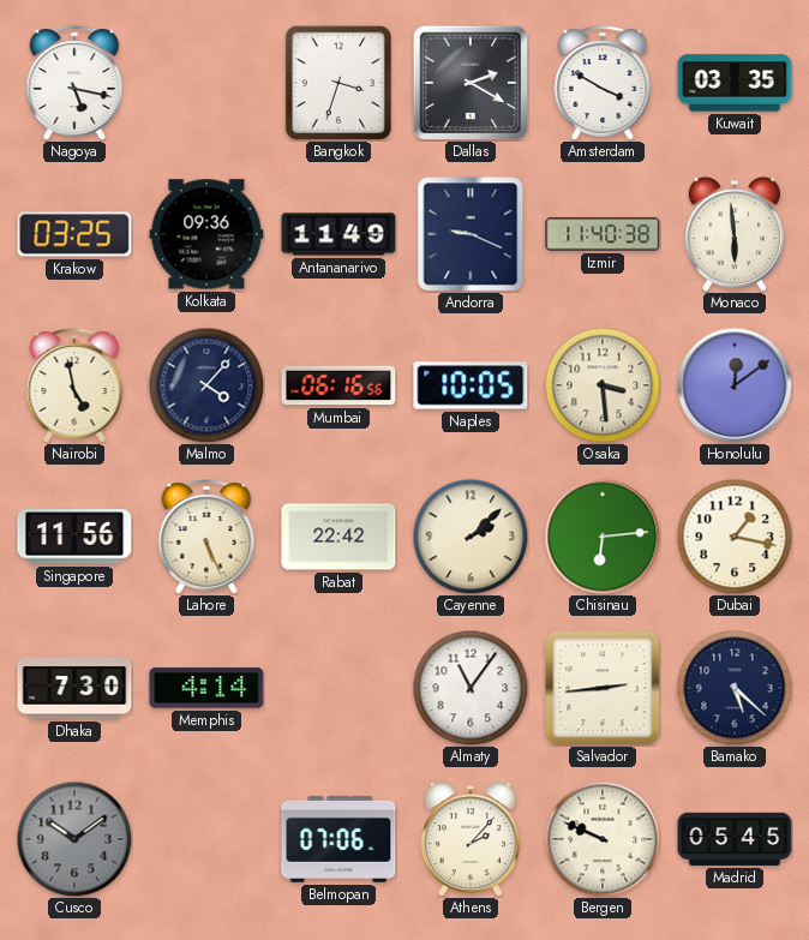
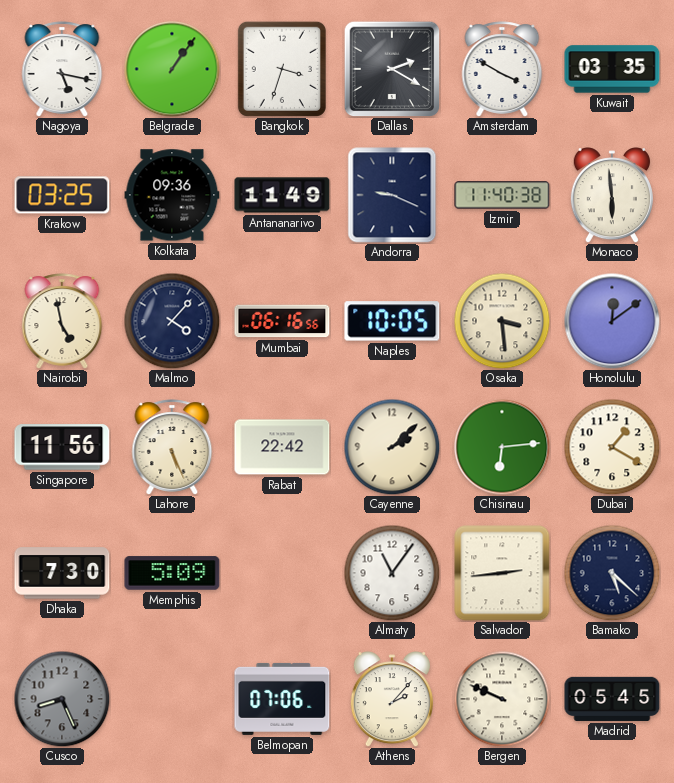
Belgrade: none -> 1:06 (172, 69)
Dubai: 1:17 -> 1:20 (612, 447)
Memphis: 4:14 -> 5:09 (172, 573)
Cusco: 10:09 -> 8:26 (62, 699)
